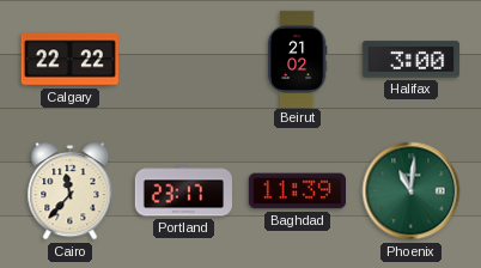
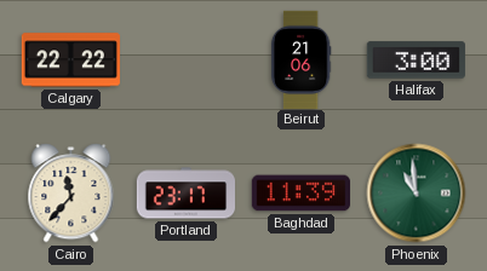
Beirut: 21:02 -> 21:06 (300, 59)
Phoenix: 11:01 -> 10:59 (417, 194)
